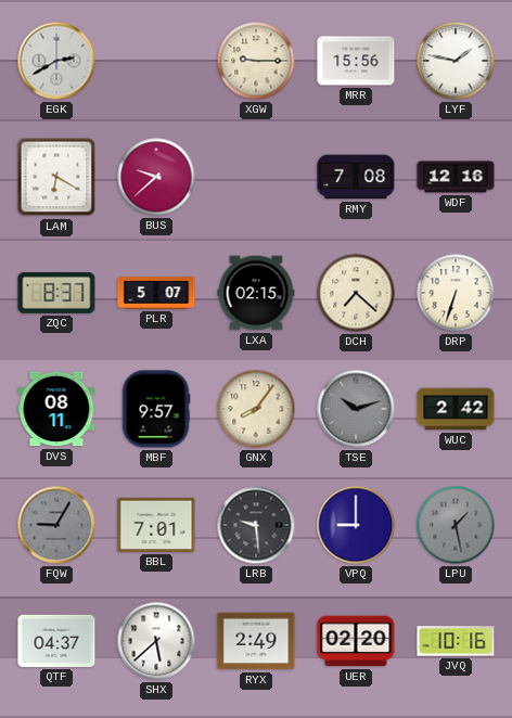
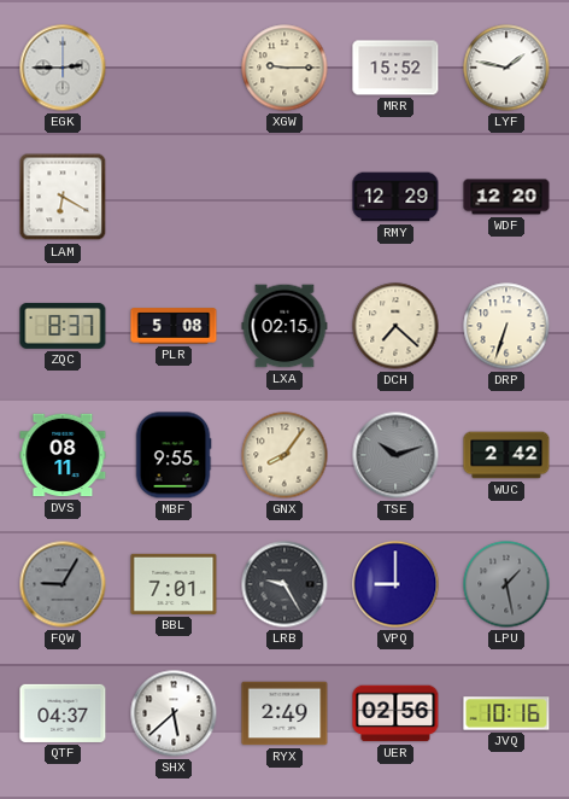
EGK: 2:40 -> 2:45 (63, 68)
MRR: 15:56 -> 15:52 (395, 68)
BUS: 9:38 -> none (156, 177)
RMY: 7:08 -> 12:29 (395, 197)
WDF: 12:16 -> 12:20 (506, 197)
PLR: 5:07 -> 5:08 (174, 326)
MBF: 9:57 -> 9:55 (174, 455)
LRB: 9:29 -> 9:25 (284, 584)
UER: 02:20 -> 02:56 (395, 713)
